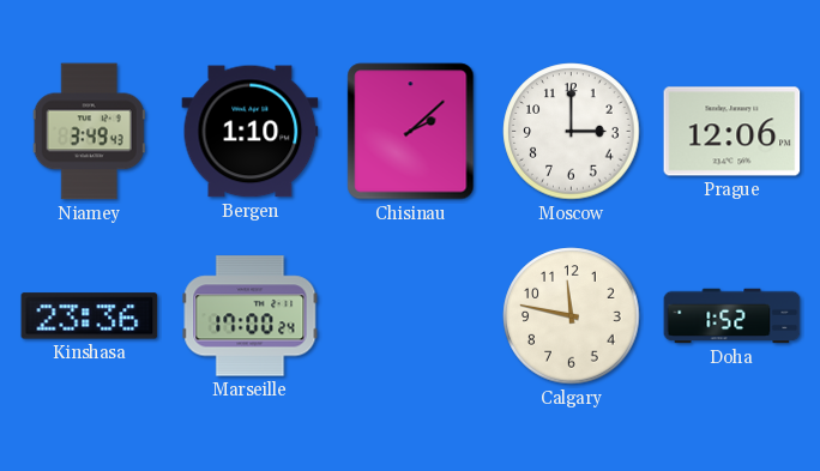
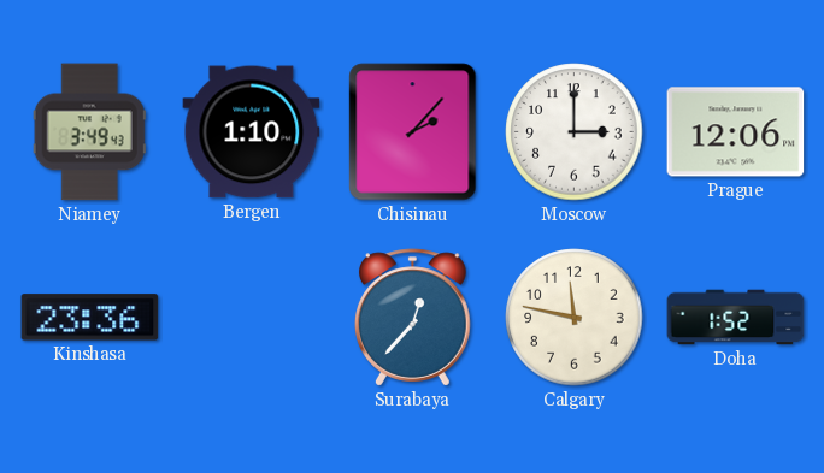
Chisinau: 2:08 -> 2:07 (413, 132)
Marseille: 17:00 -> none (251, 316)
Surabaya: none -> 12:37 (413, 318)
